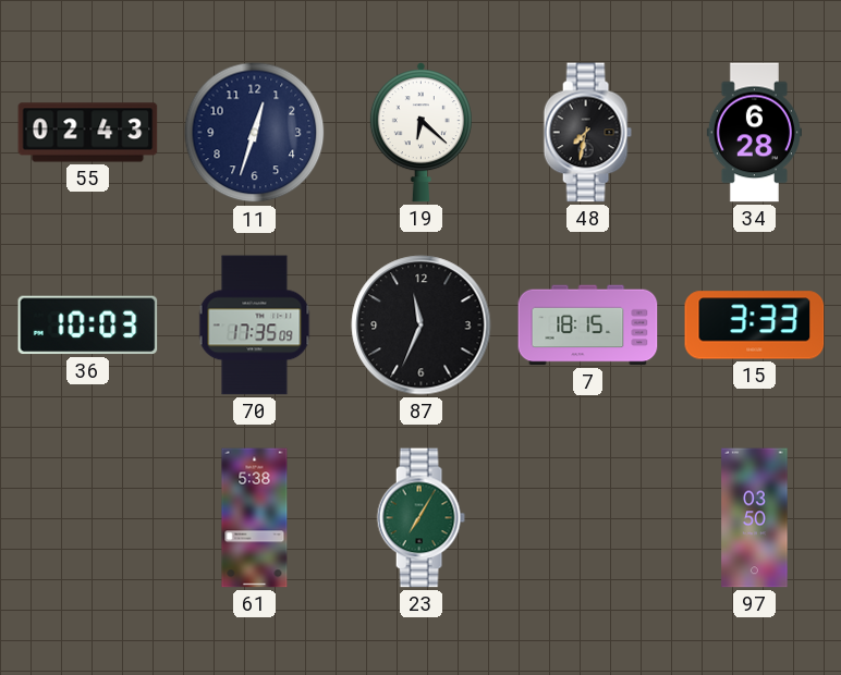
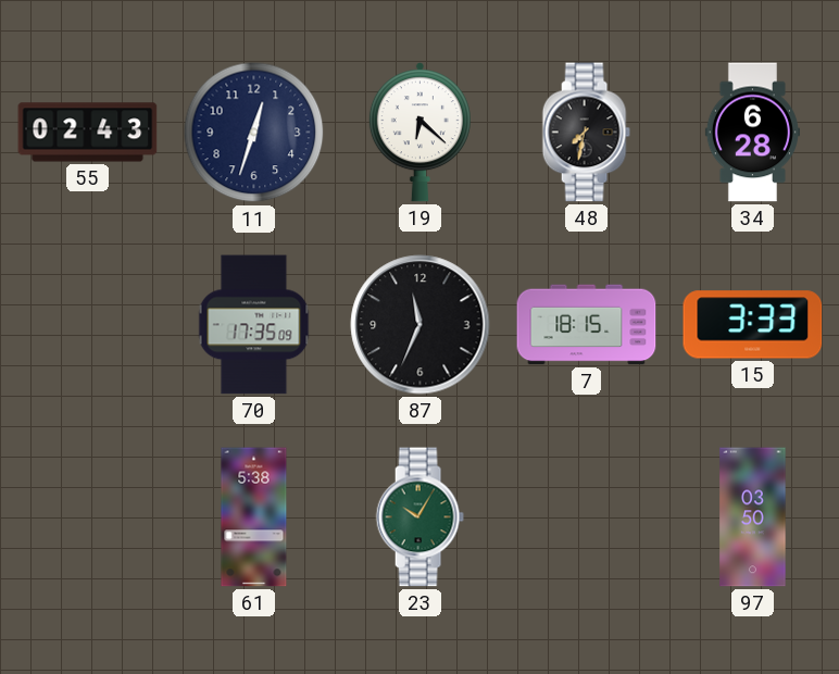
36: 10:03 -> none (88, 326)
23: 7:05 -> 10:05 (420, 517)
